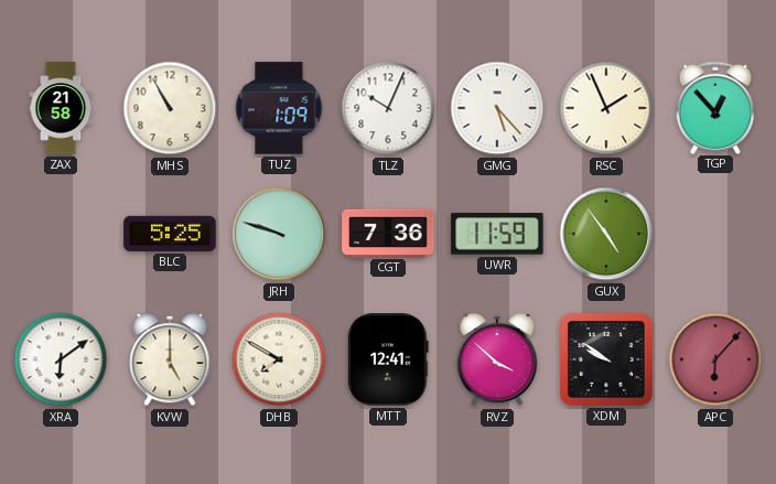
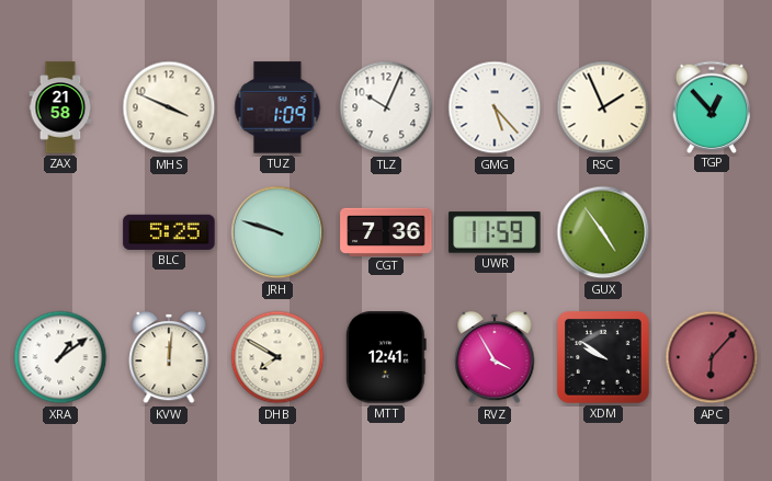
MHS: 10:55 -> 3:49 (169, 107)
XRA: 6:09 -> 1:09 (60, 357)
KVW: 5:00 -> 12:01 (169, 357)
RVZ: 3:52 -> 3:55 (495, 357)
